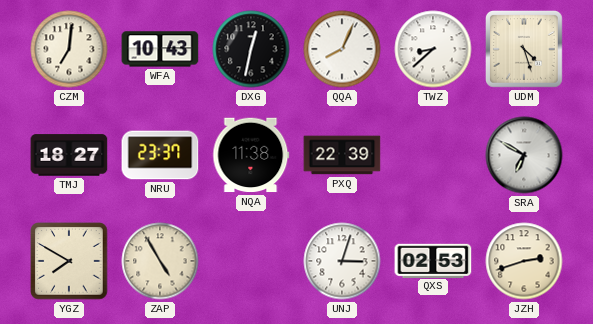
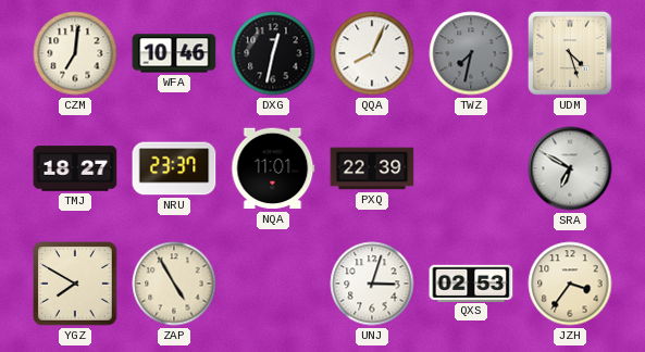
WFA: 10:43 -> 10:46 (174, 53)
TWZ: 8:38 -> 7:32 (471, 53)
TWZ dial: white -> grey (471, 53)
NQA: 11:38 -> 11:01 (273, 168)
JZH: 2:42 -> 3:36 (570, 284)
